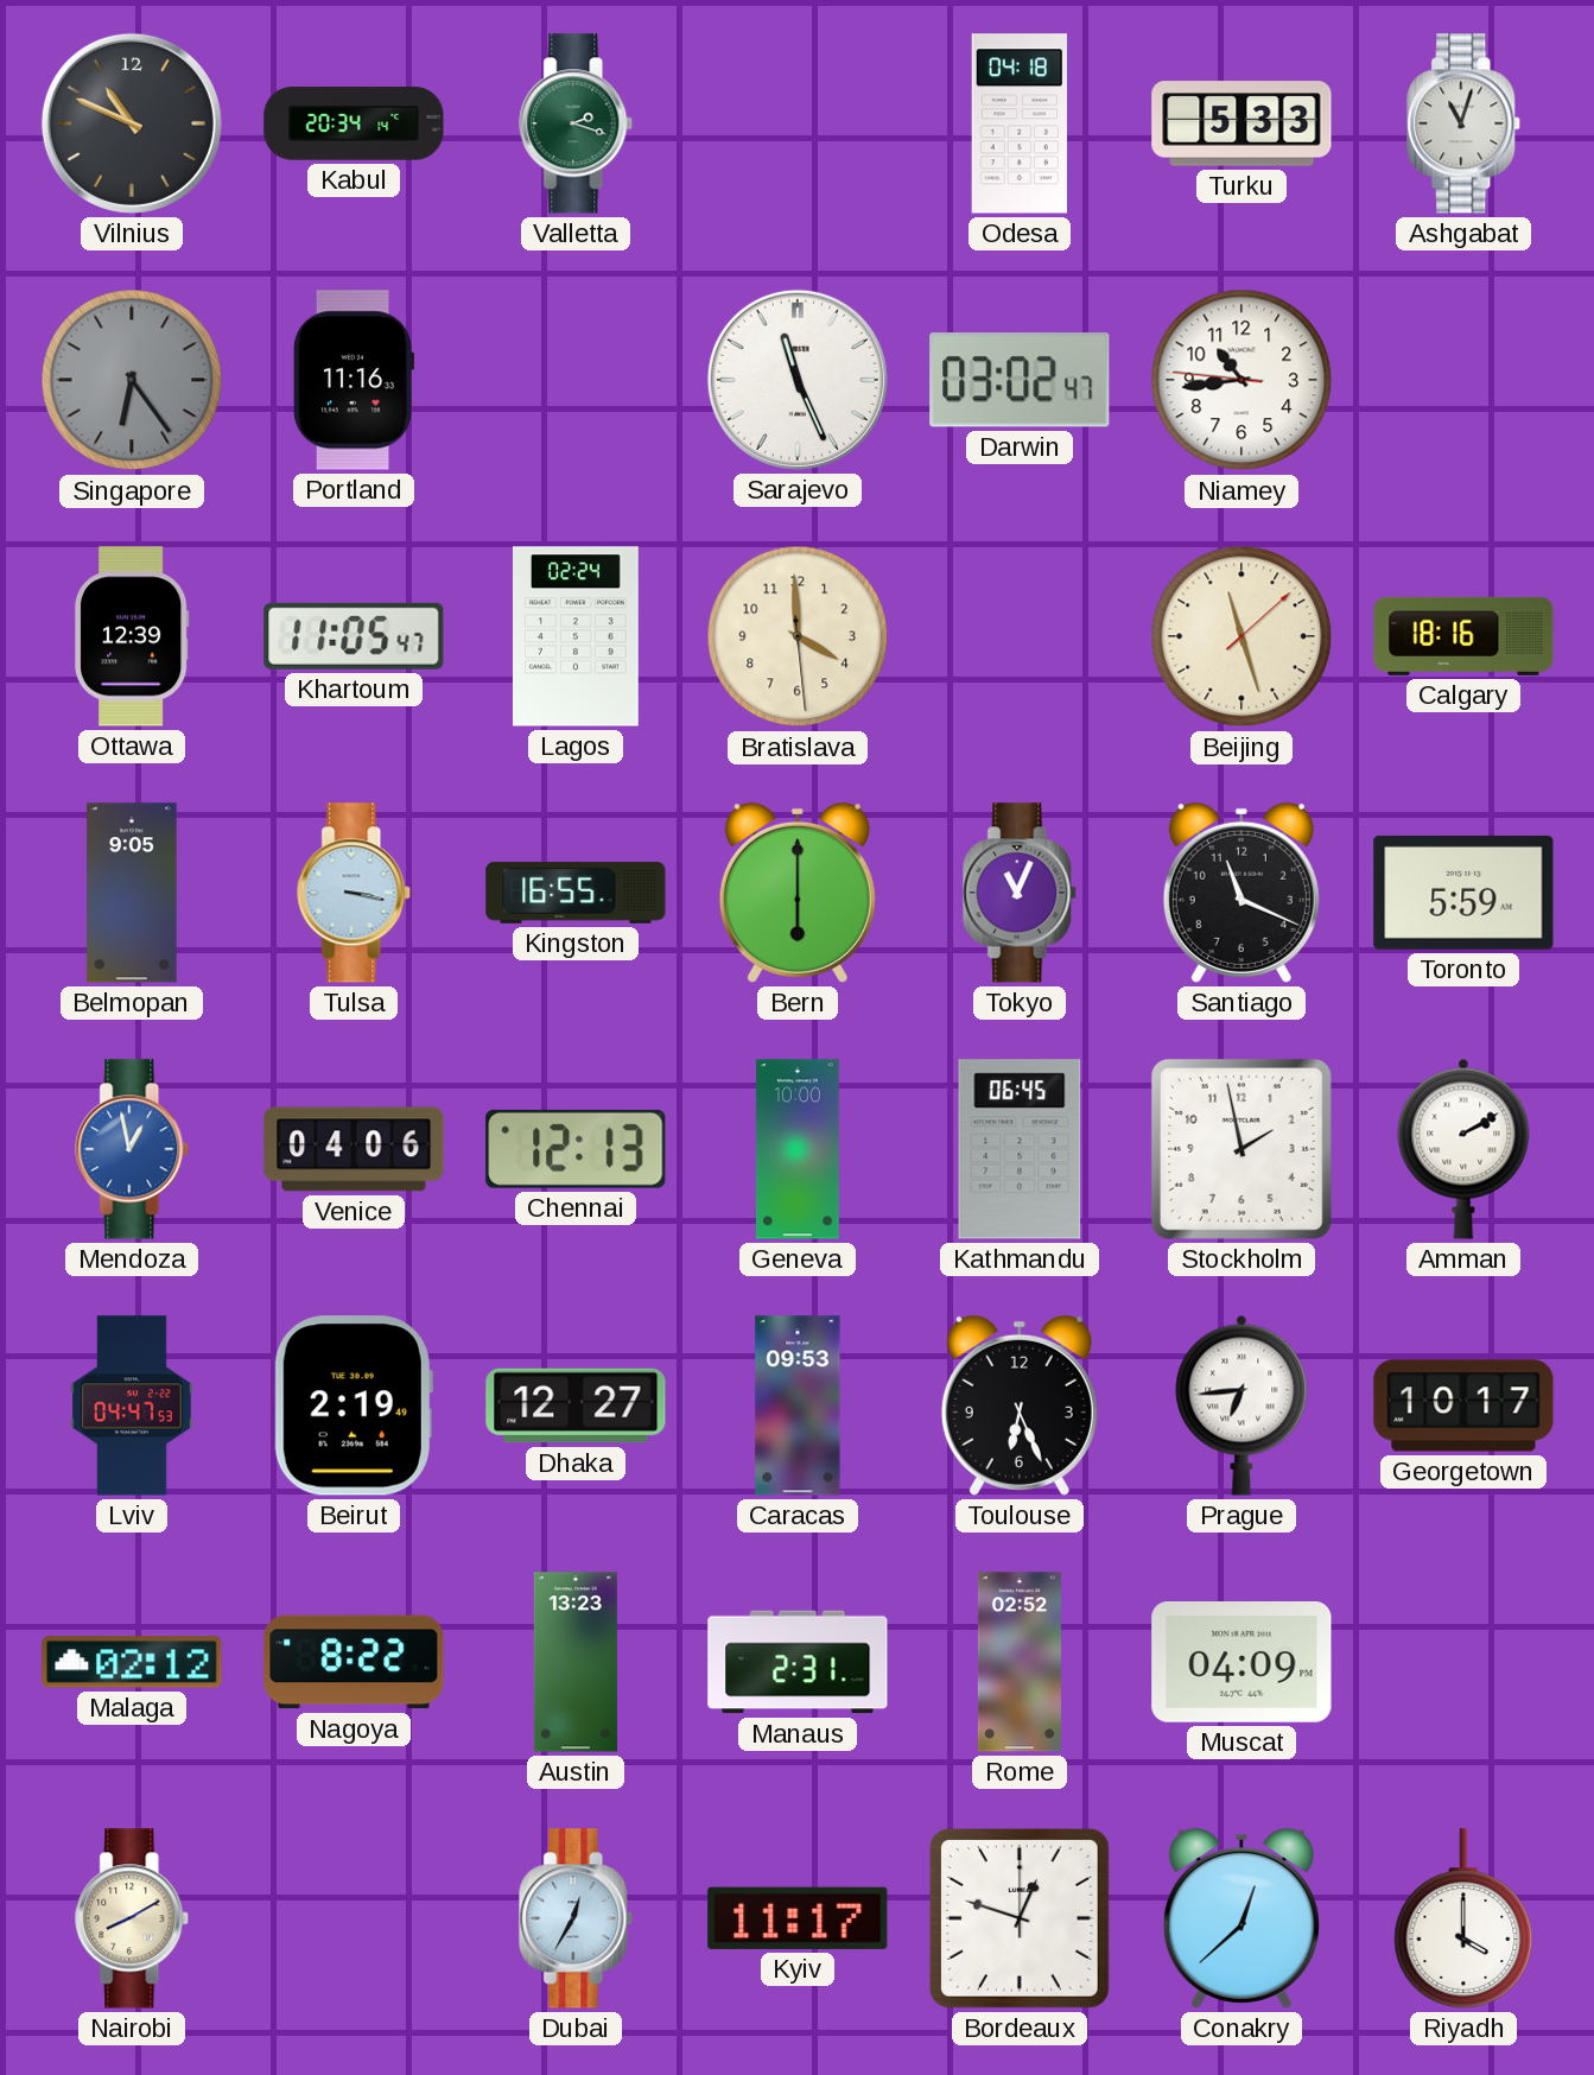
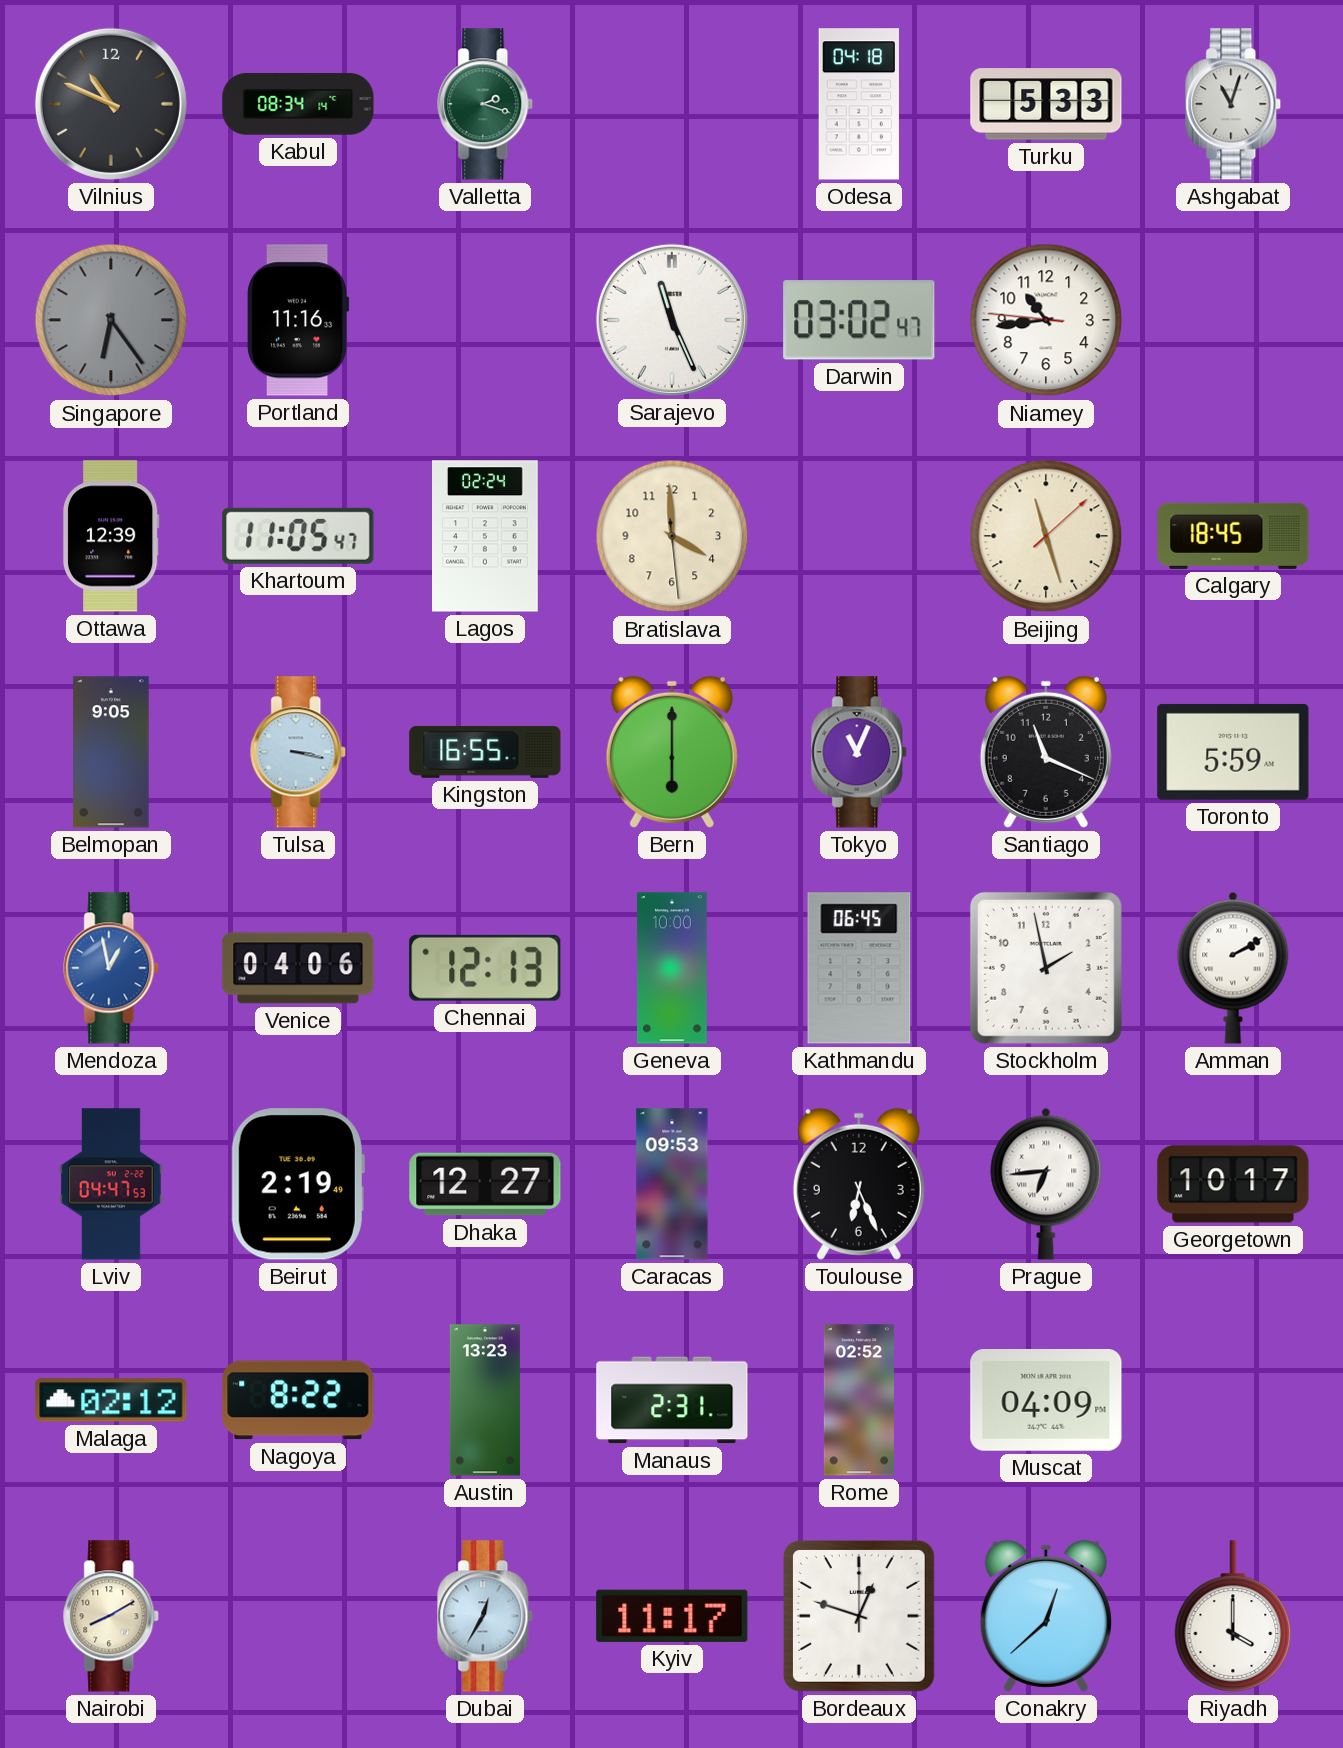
Kabul: 20:34 -> 08:34 (298, 104)
Calgary: 18:16 -> 18:45 (1233, 536)
